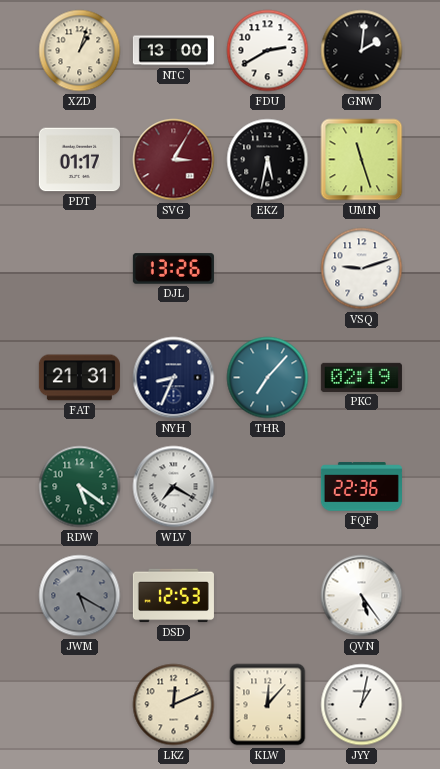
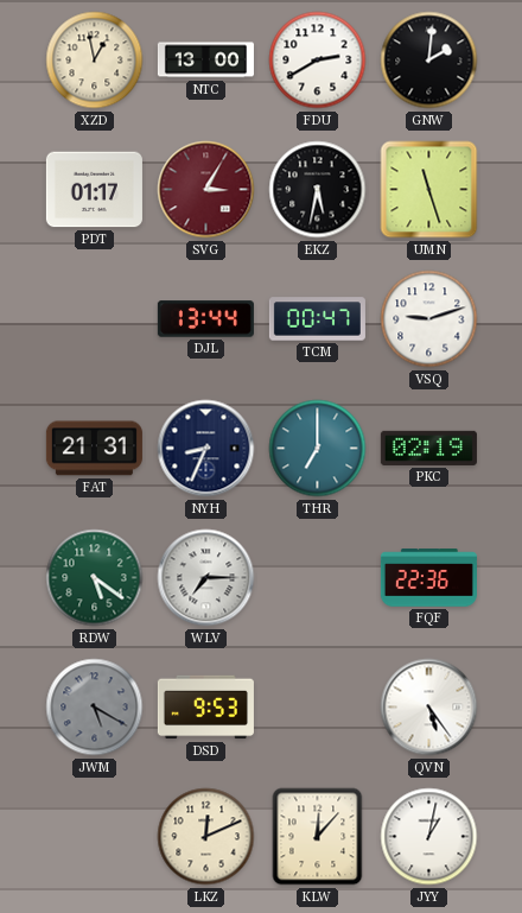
XZD: 1:03 -> 12:58 (95, 61)
DJL: 13:26 -> 13:44 (205, 319)
TCM: none -> 00:47 (317, 319)
THR: 7:07 -> 7:00 (318, 449)
WLV: 7:20 -> 7:15 (206, 578)
DSD: 12:53 -> 9:53 (205, 708)
